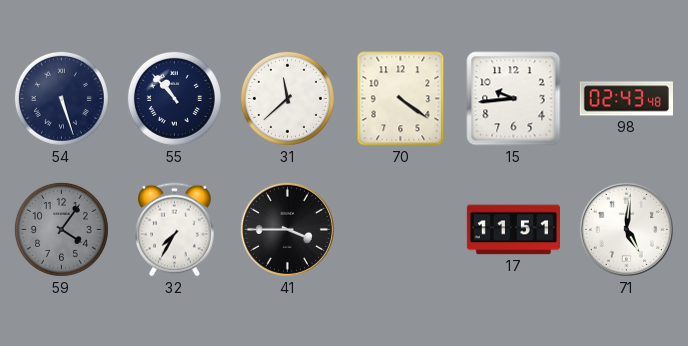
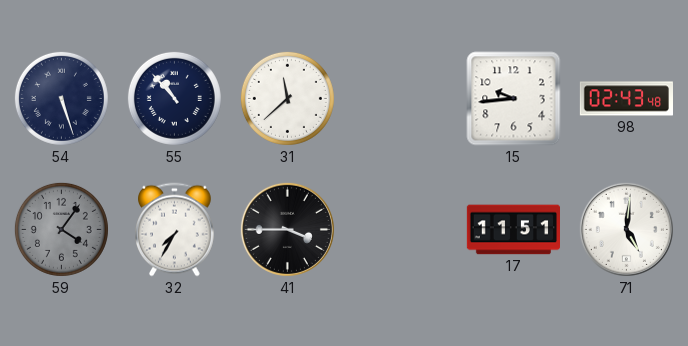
70: 4:21 -> none (401, 99)
